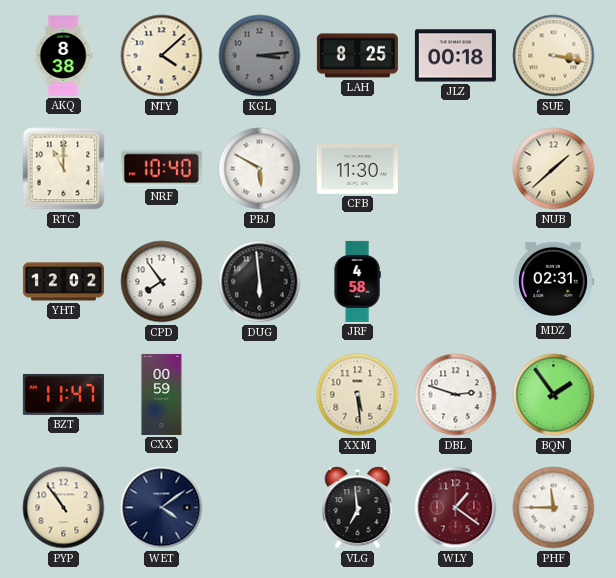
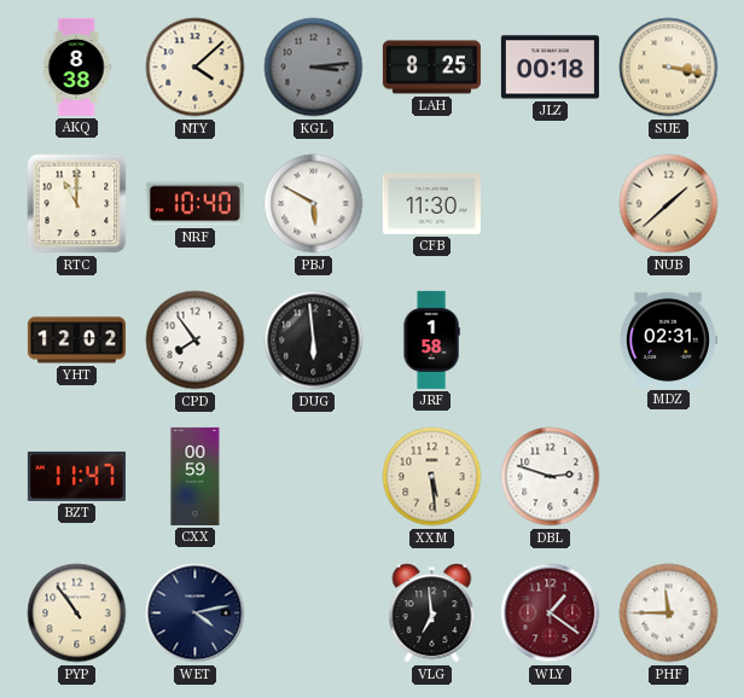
JRF: 4:58 -> 1:58 (431, 339)
BQN: 1:54 -> none (554, 395)
WET: 4:09 -> 4:13 (196, 613)
